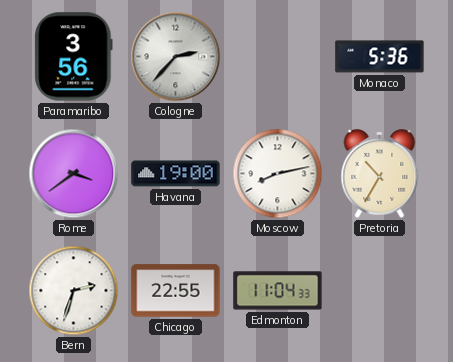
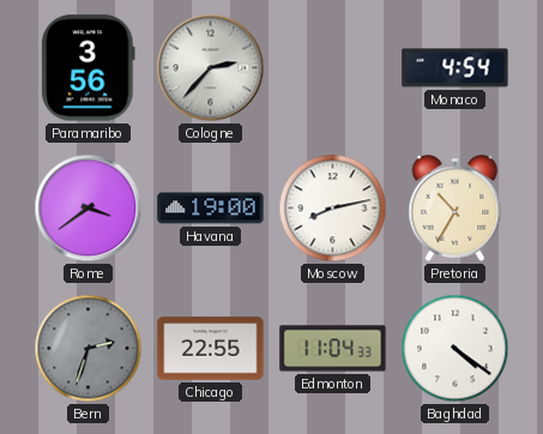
Monaco: 5:36 -> 4:54 (455, 68)
Bern dial: white -> grey (89, 349)
Baghdad: none -> 4:21 (455, 349)
